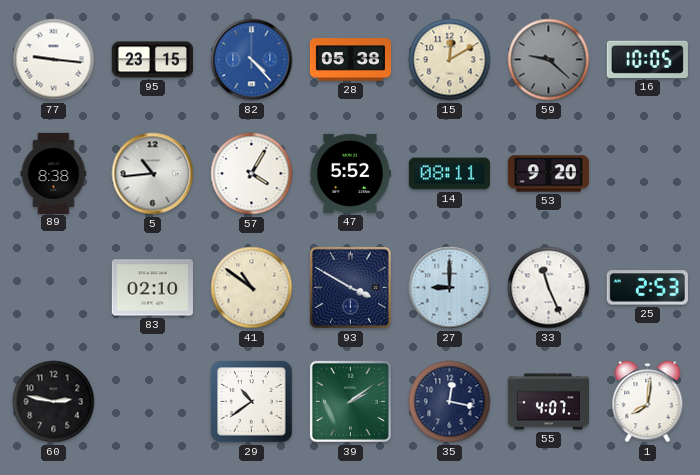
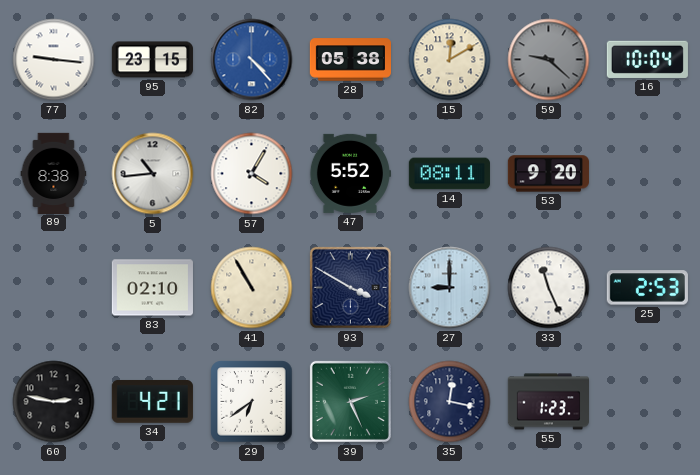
16: 10:05 -> 10:04 (647, 59)
41: 10:51 -> 10:55 (252, 288)
34: none -> 4:21 (152, 401)
29: 10:39 -> 6:39 (252, 402)
39: 2:09 -> 2:26 (350, 401)
55: 4:07 -> 1:23 (548, 402)
1: 8:01 -> none (648, 402)
